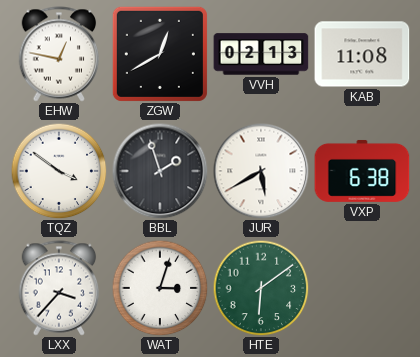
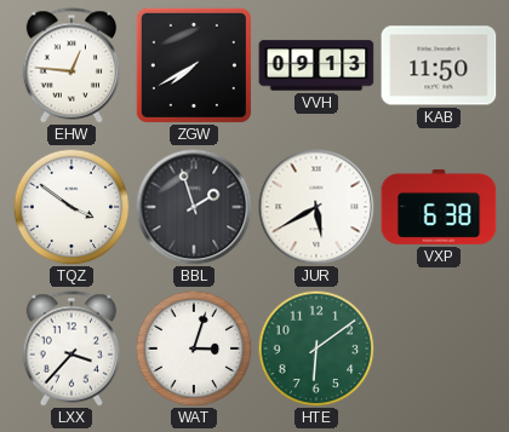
EHW: 12:47 -> 12:46 (72, 65)
ZGW: 12:40 -> 7:40 (194, 65)
VVH: 02:13 -> 09:13 (316, 65)
KAB: 11:08 -> 11:50 (439, 65)
